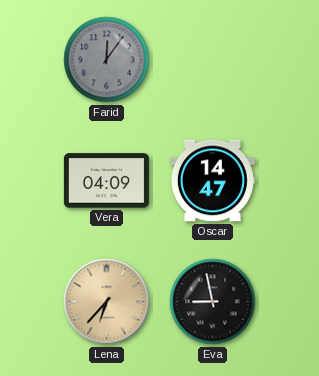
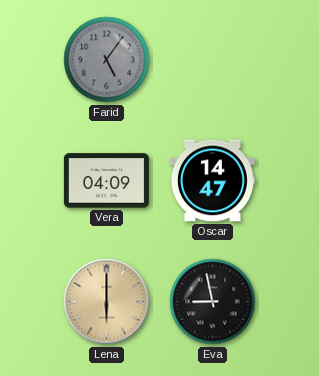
Farid: 12:06 -> 5:06 (107, 60)
Lena: 6:37 -> 6:00 (107, 302)
